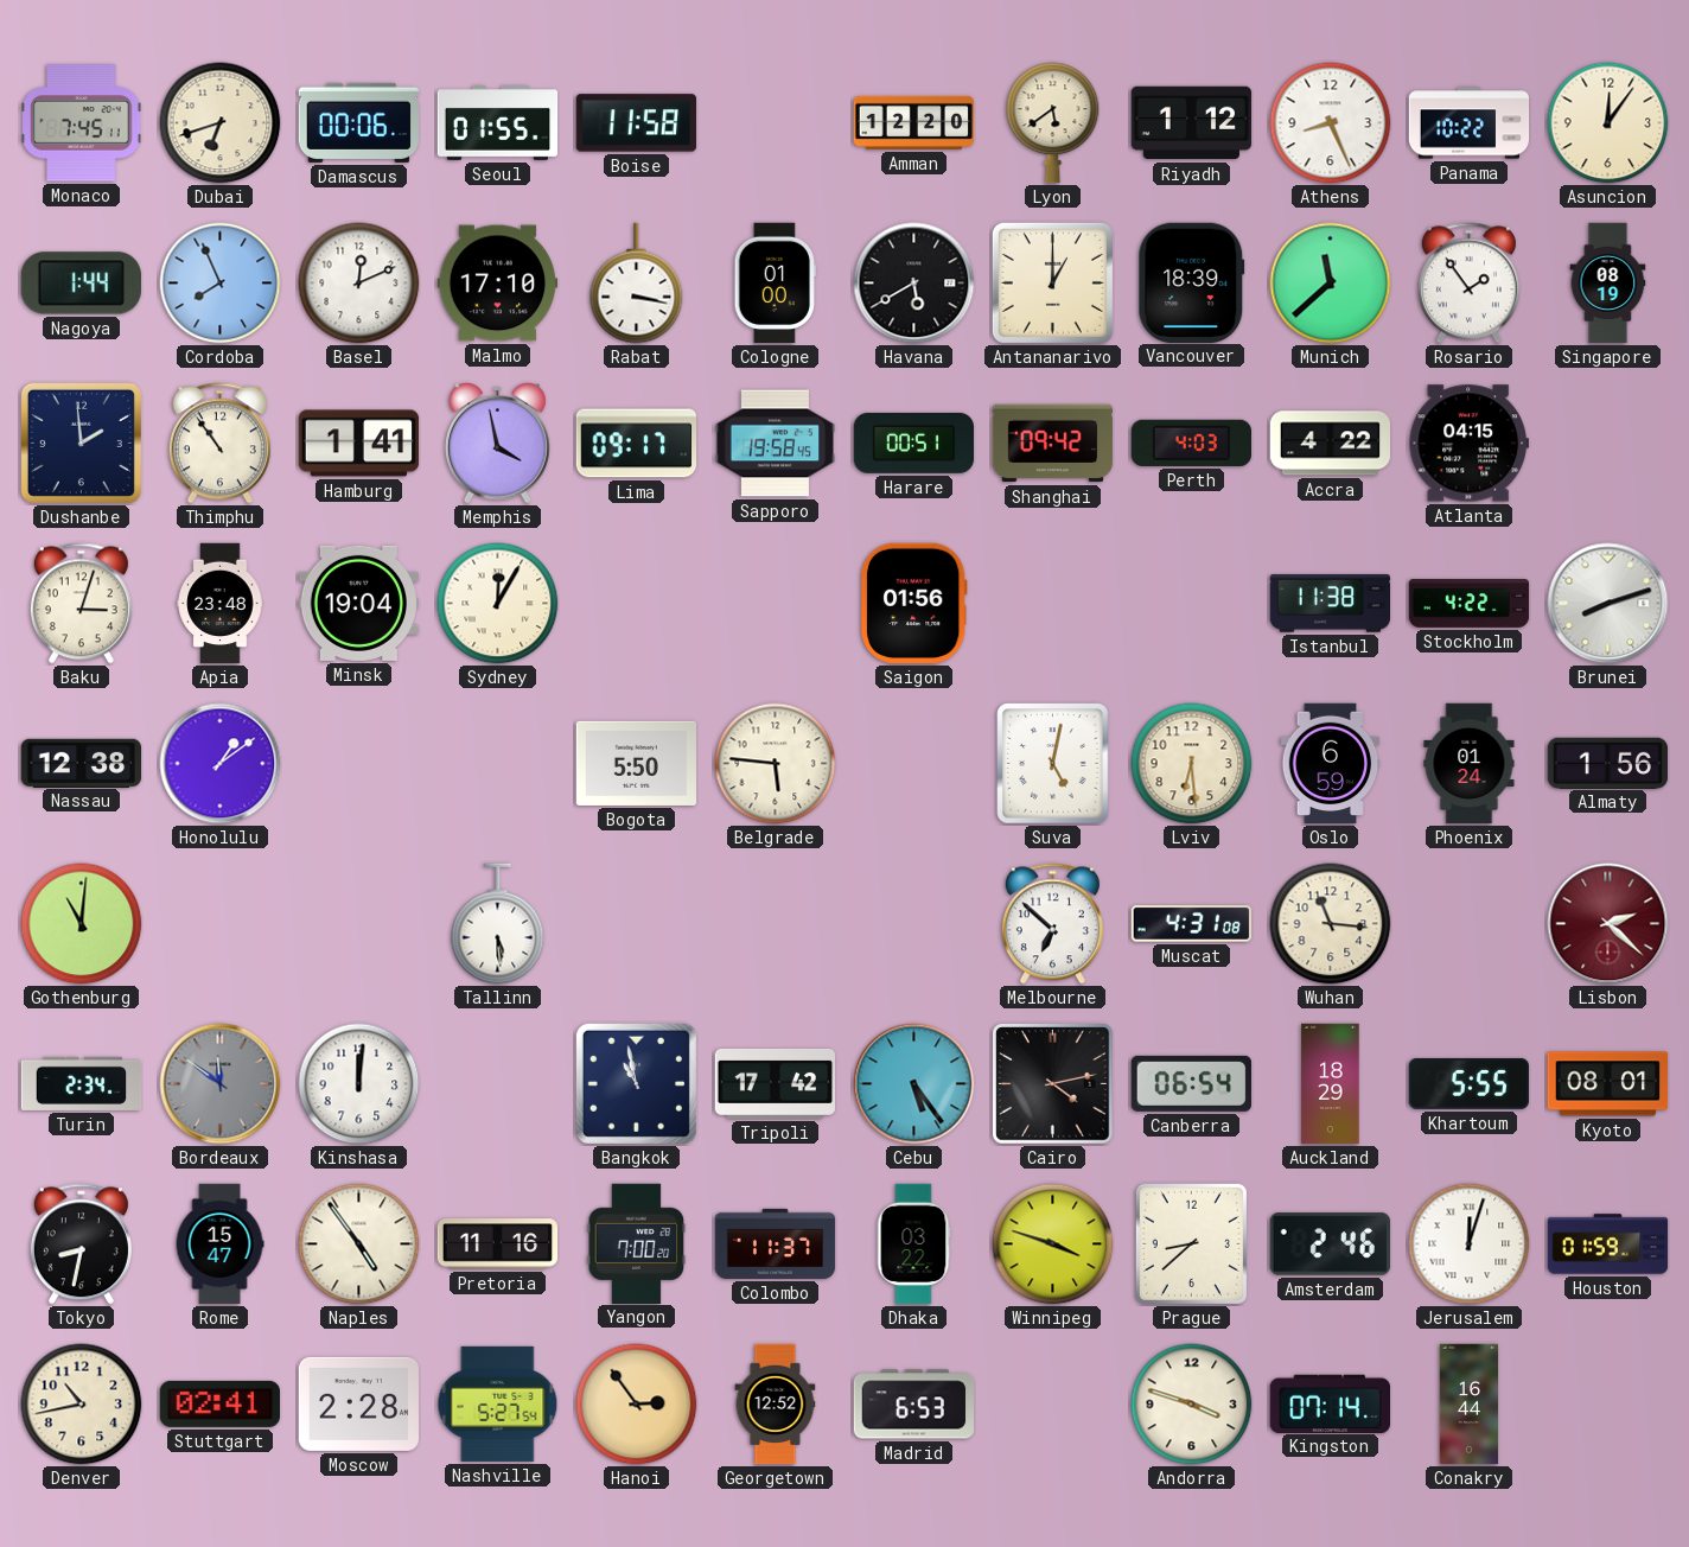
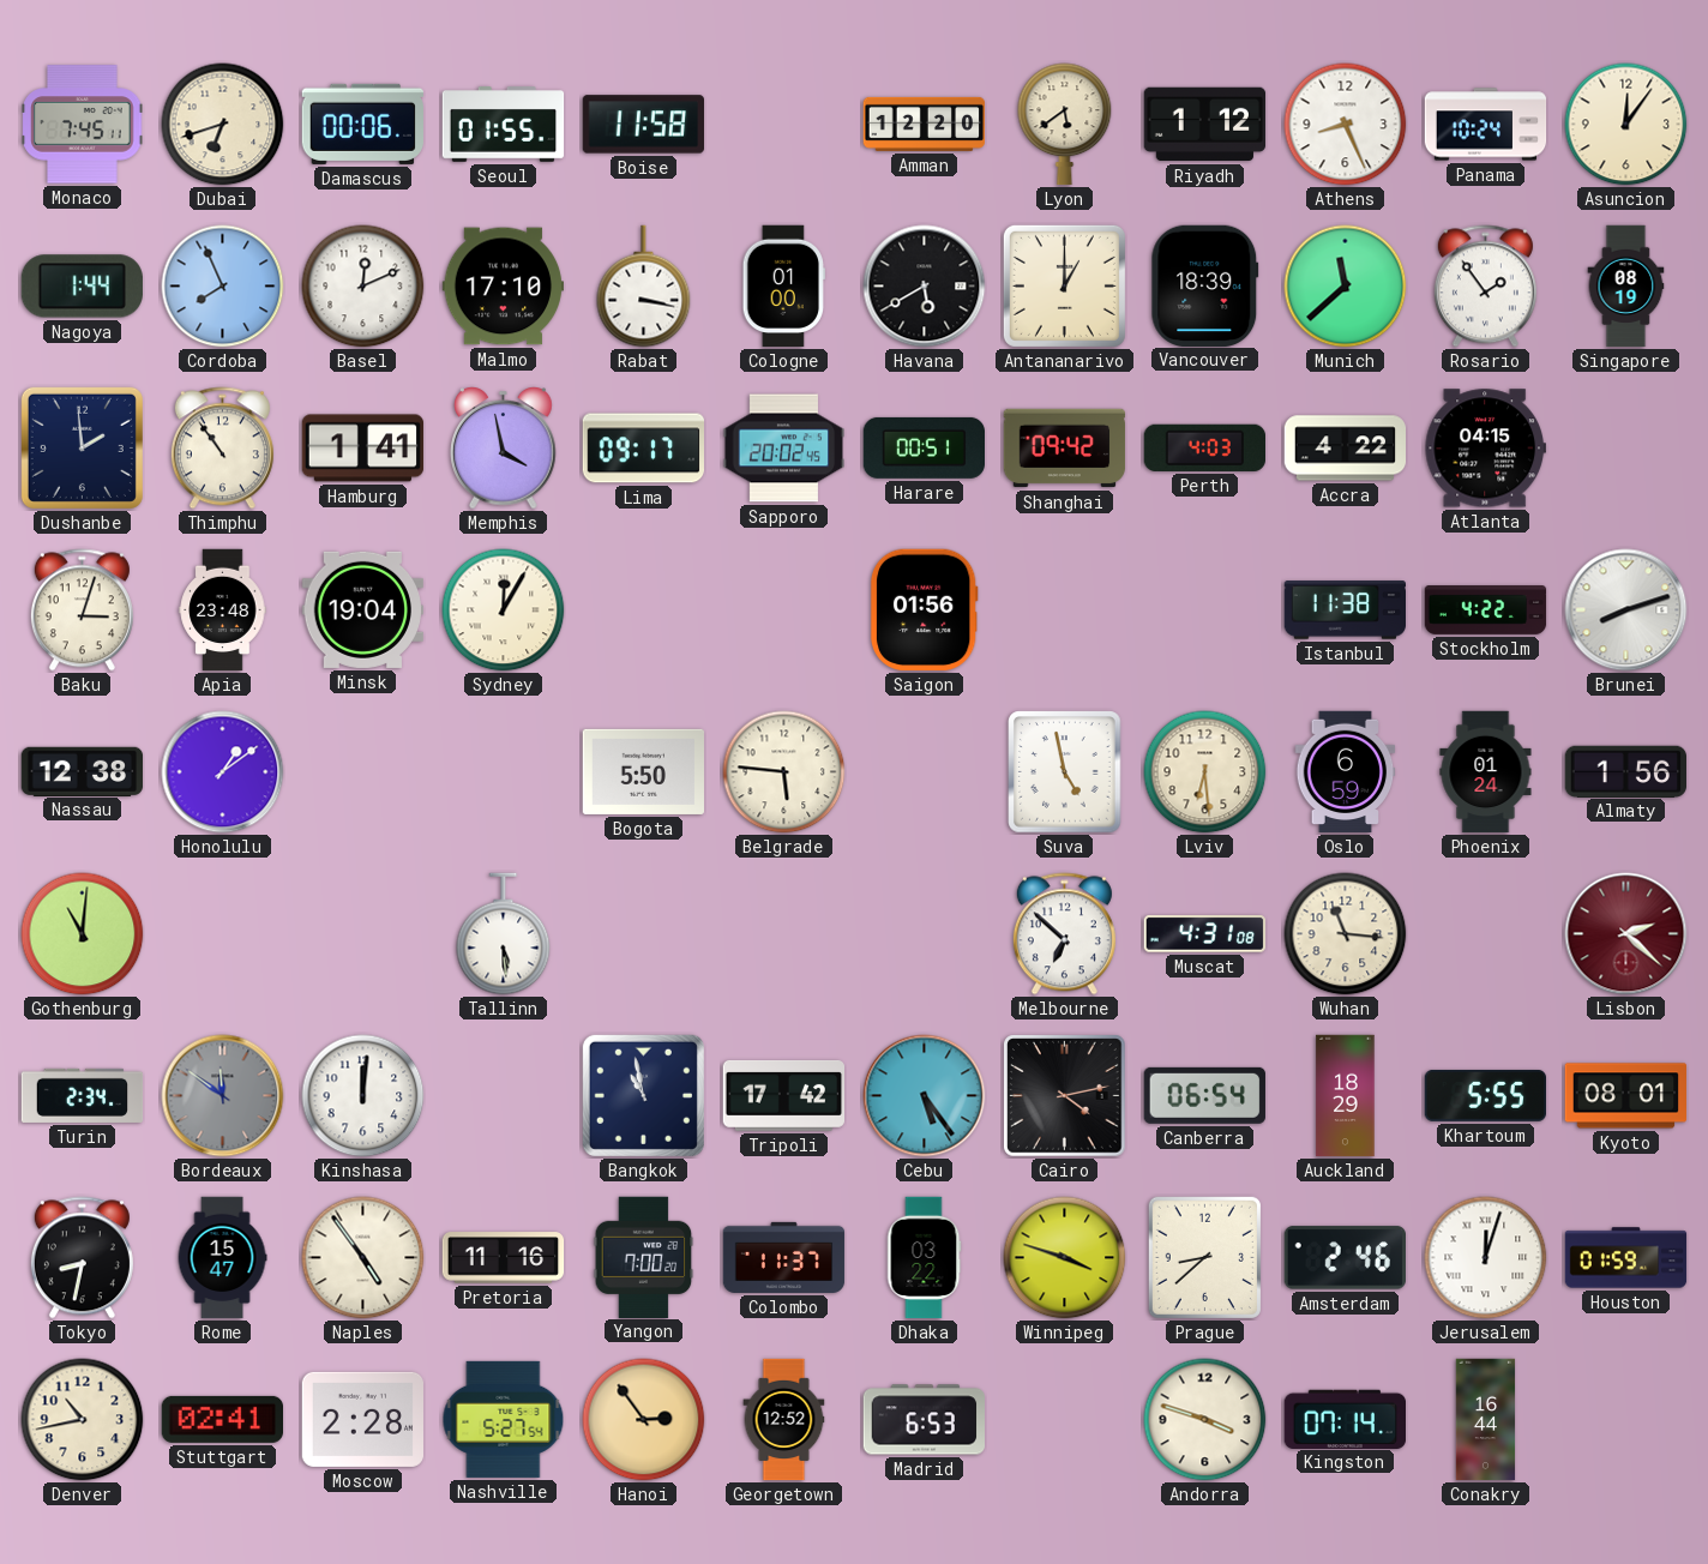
Panama: 10:22 -> 10:24 (1486, 125)
Sapporo: 19:58 -> 20:02 (784, 449)
Suva: 5:02 -> 4:58 (1065, 772)
